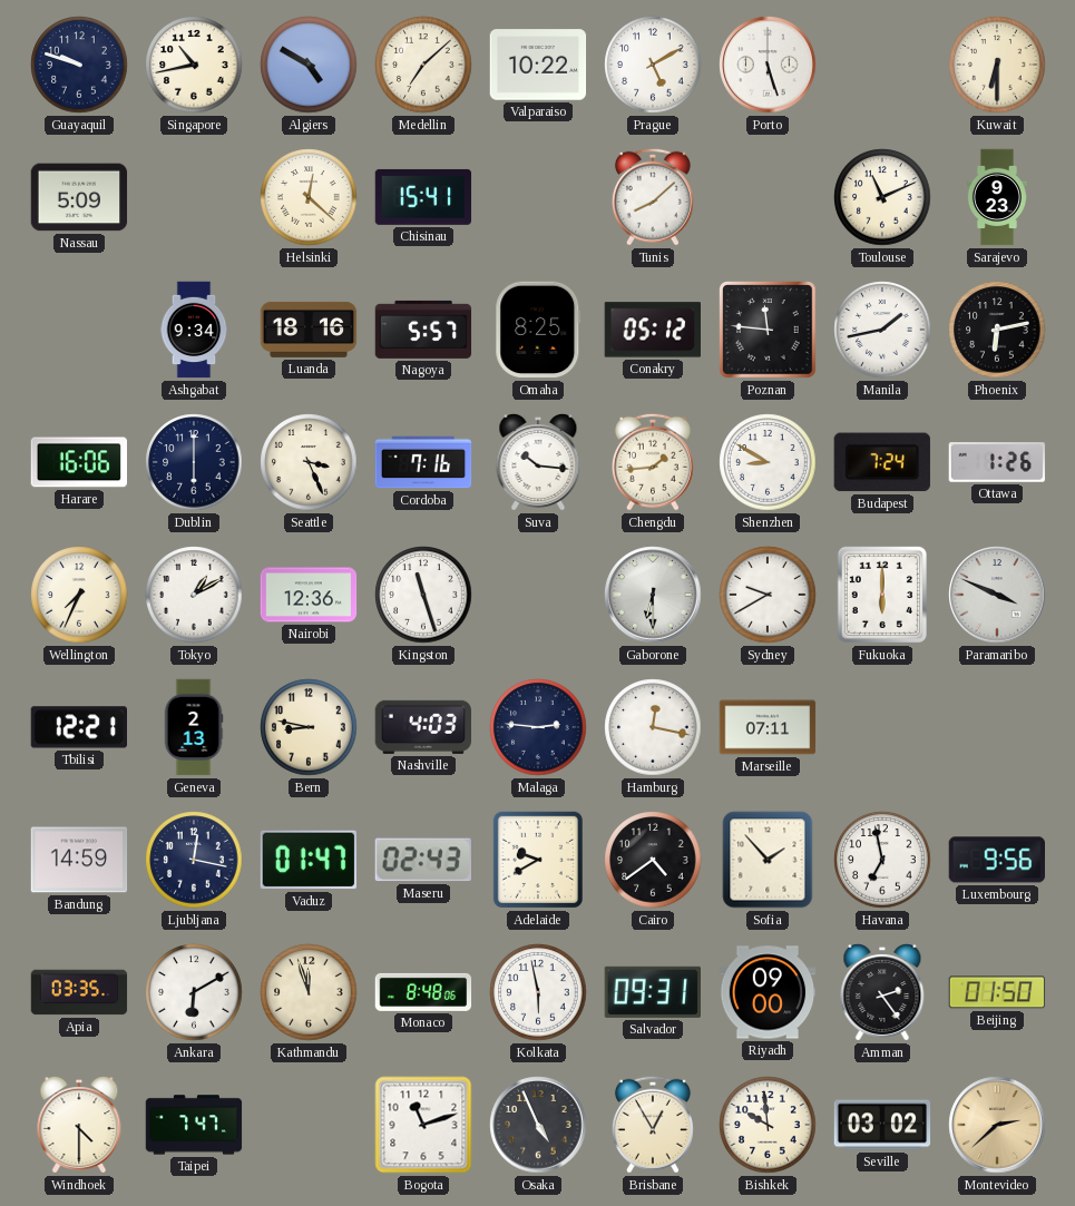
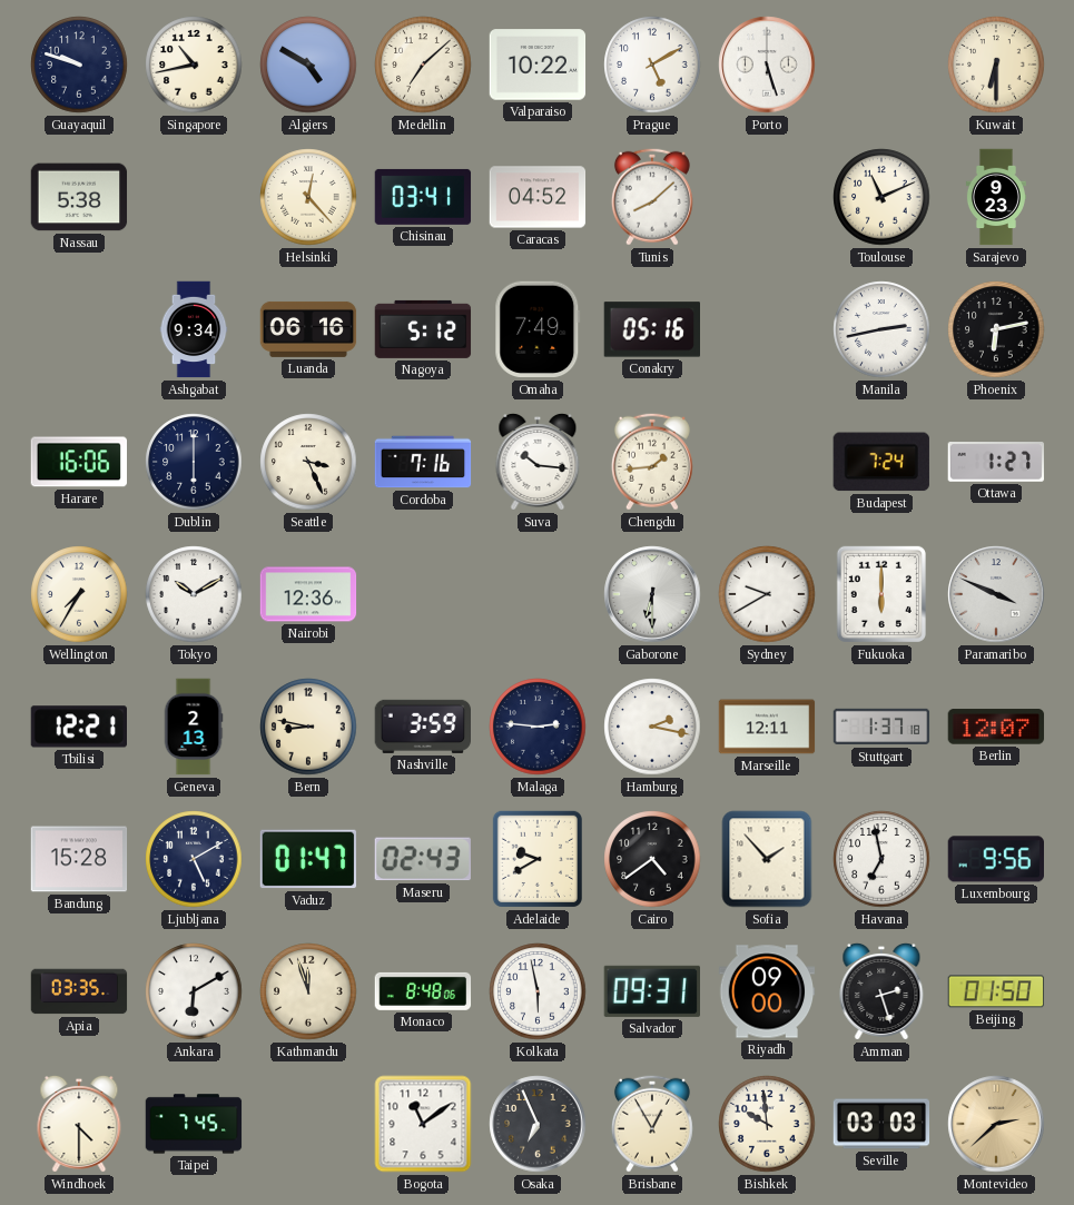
Nassau: 5:09 -> 5:38 (79, 197)
Helsinki: 12:22 -> 12:23 (308, 197)
Chisinau: 15:41 -> 03:41 (423, 197)
Caracas: none -> 04:52 (538, 197)
Luanda: 18:16 -> 06:16 (308, 329)
Nagoya: 5:57 -> 5:12 (423, 329)
Omaha: 8:25 -> 7:49 (538, 329)
Conakry: 05:12 -> 05:16 (651, 329)
Poznan: 11:46 -> none (768, 330)
Manila: 1:43 -> 2:43 (881, 329)
Shenzhen: 8:50 -> none (768, 462)
Ottawa: 1:26 -> 1:27 (996, 462)
Wellington: 7:34 -> 7:35 (79, 594)
Tokyo: 1:10 -> 10:10 (194, 594)
Kingston: 11:27 -> none (423, 595)
Nashville: 4:03 -> 3:59 (423, 727)
Hamburg: 12:17 -> 2:17 (652, 727)
Marseille: 07:11 -> 12:11 (767, 727)
Stuttgart: none -> 1:37 (881, 727)
Berlin: none -> 12:07 (996, 727)
Bandung: 14:59 -> 15:28 (79, 859)
Ljubljana: 12:17 -> 5:10 (194, 859)
Amman: 2:24 -> 2:27 (881, 991)
Taipei: 7:47 -> 7:45 (194, 1124)
Bogota: 11:12 -> 11:09 (423, 1124)
Osaka: 4:56 -> 6:56 (538, 1124)
Seville: 03:02 -> 03:03 (881, 1124)
